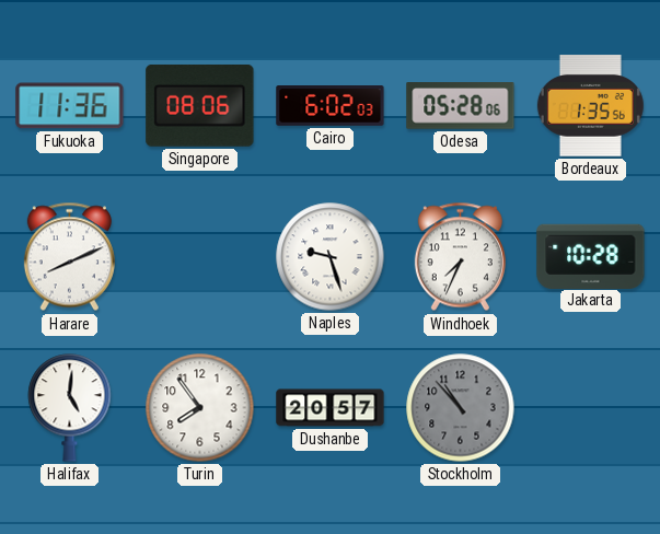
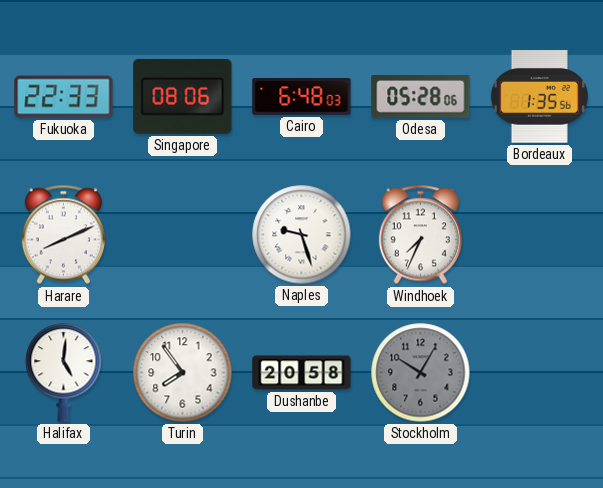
Fukuoka: 11:36 -> 22:33 (64, 97)
Cairo: 6:02 -> 6:48 (302, 97)
Jakarta: 10:28 -> none (591, 256)
Dushanbe: 20:57 -> 20:58 (302, 373)
Stockholm: 10:53 -> 10:05 (421, 373)
